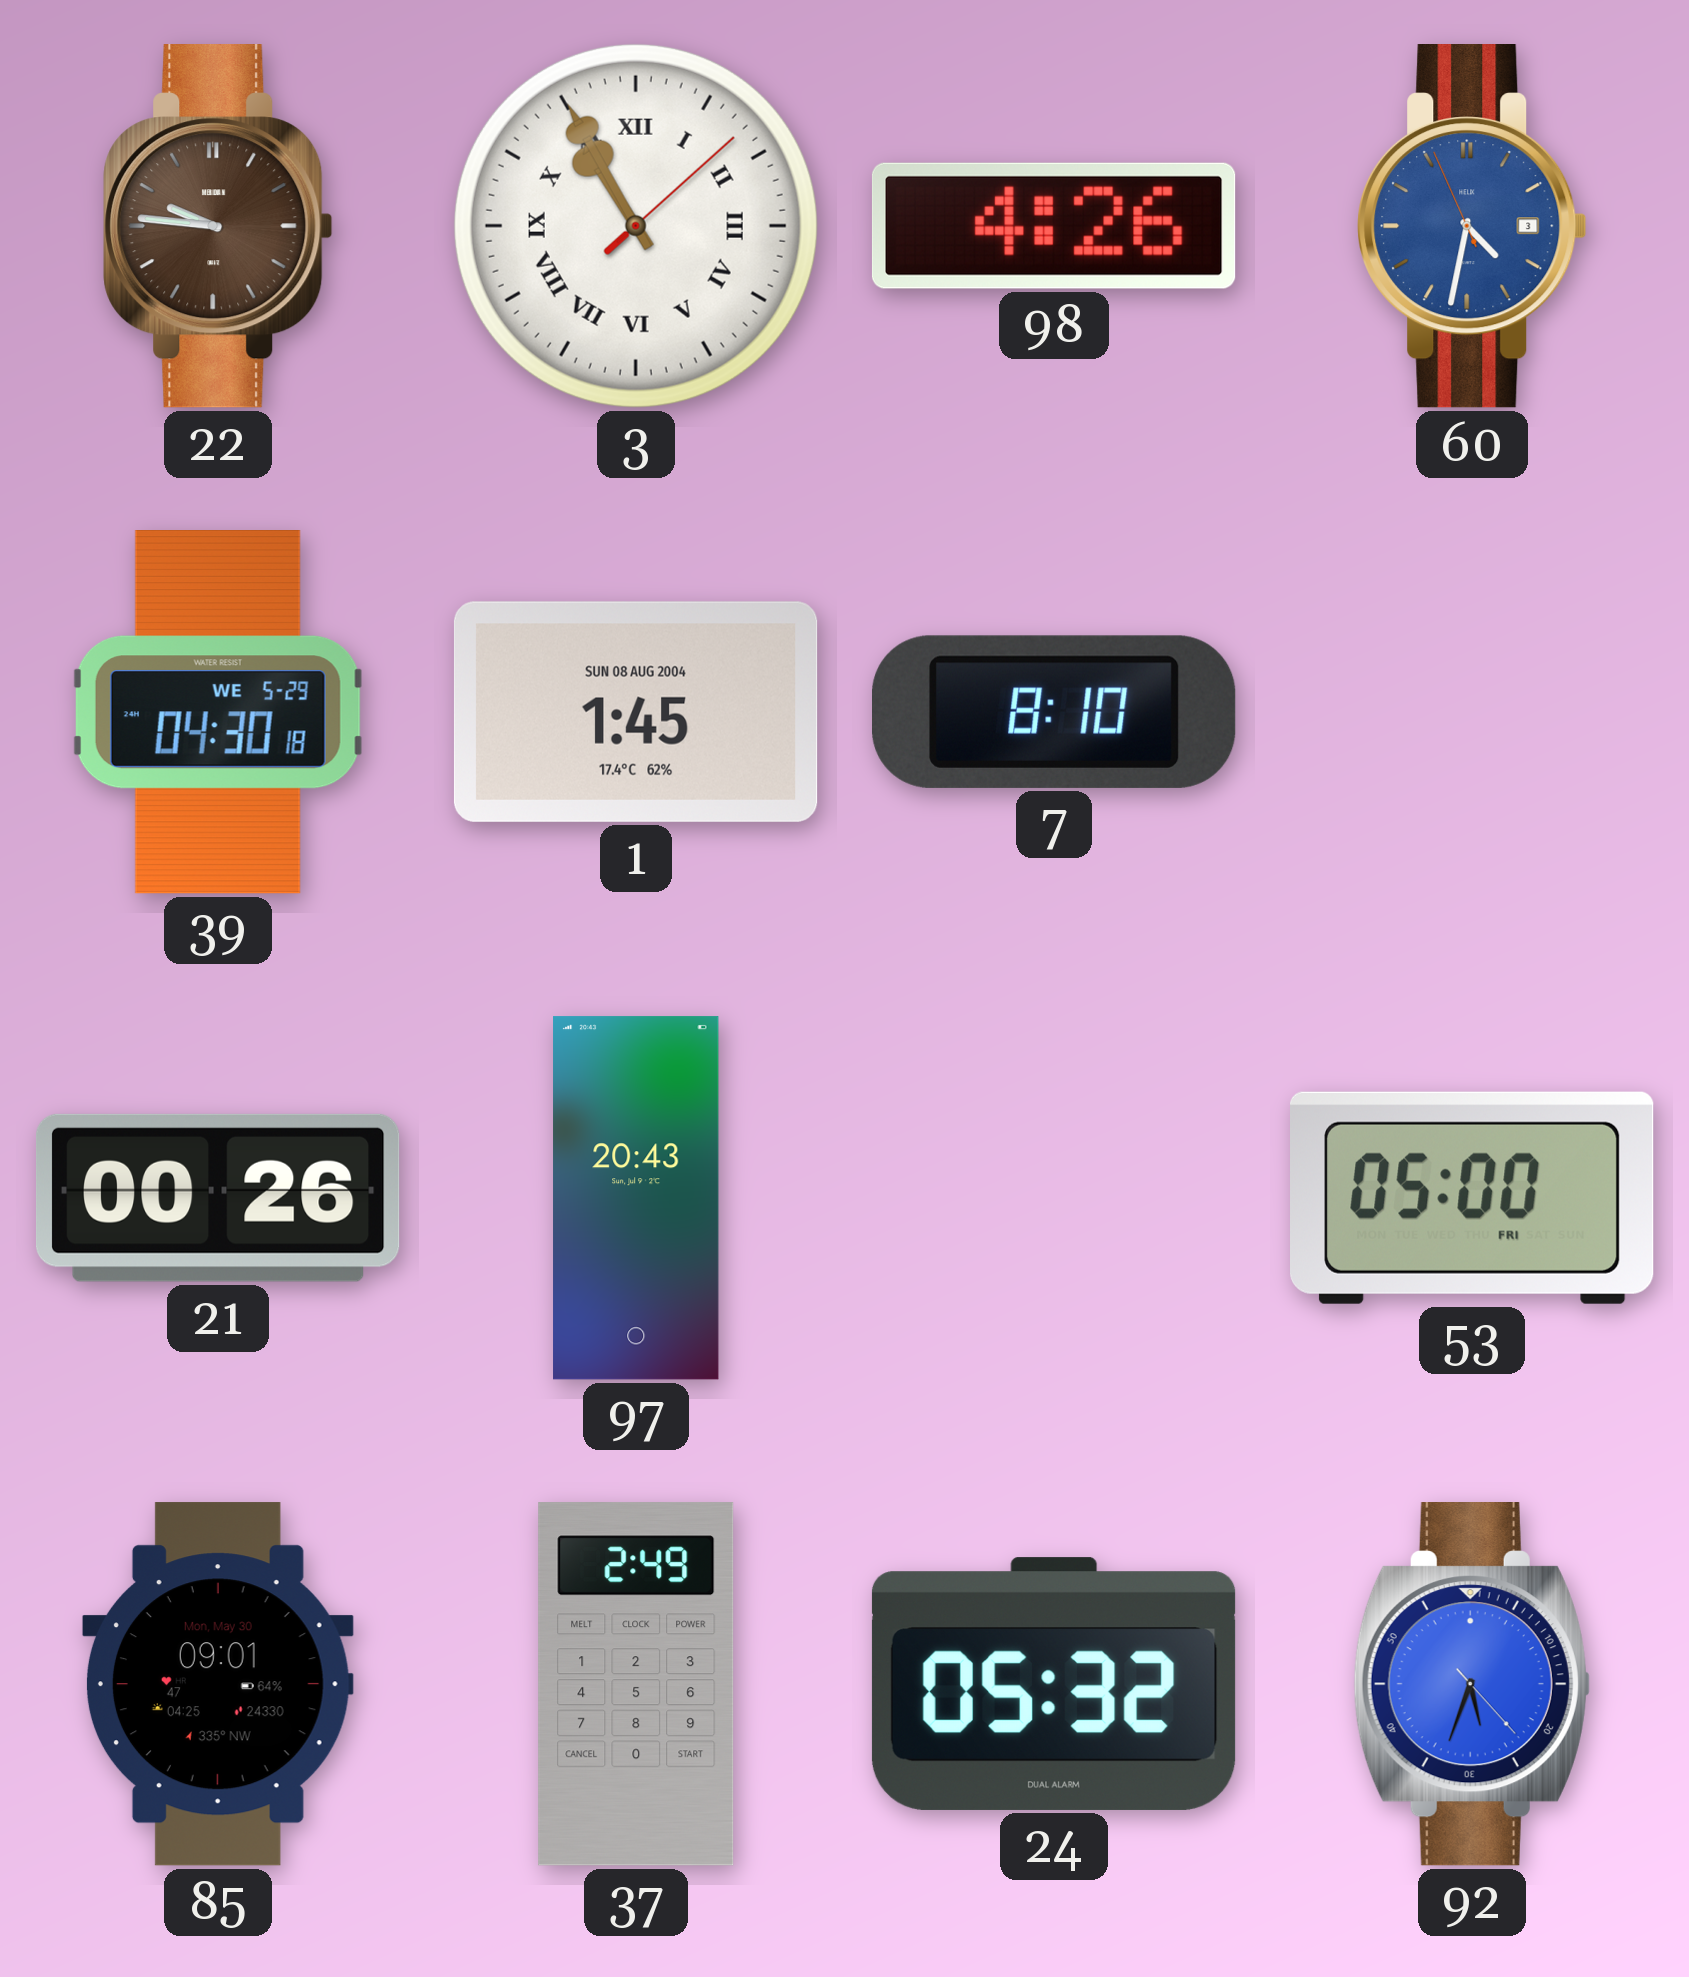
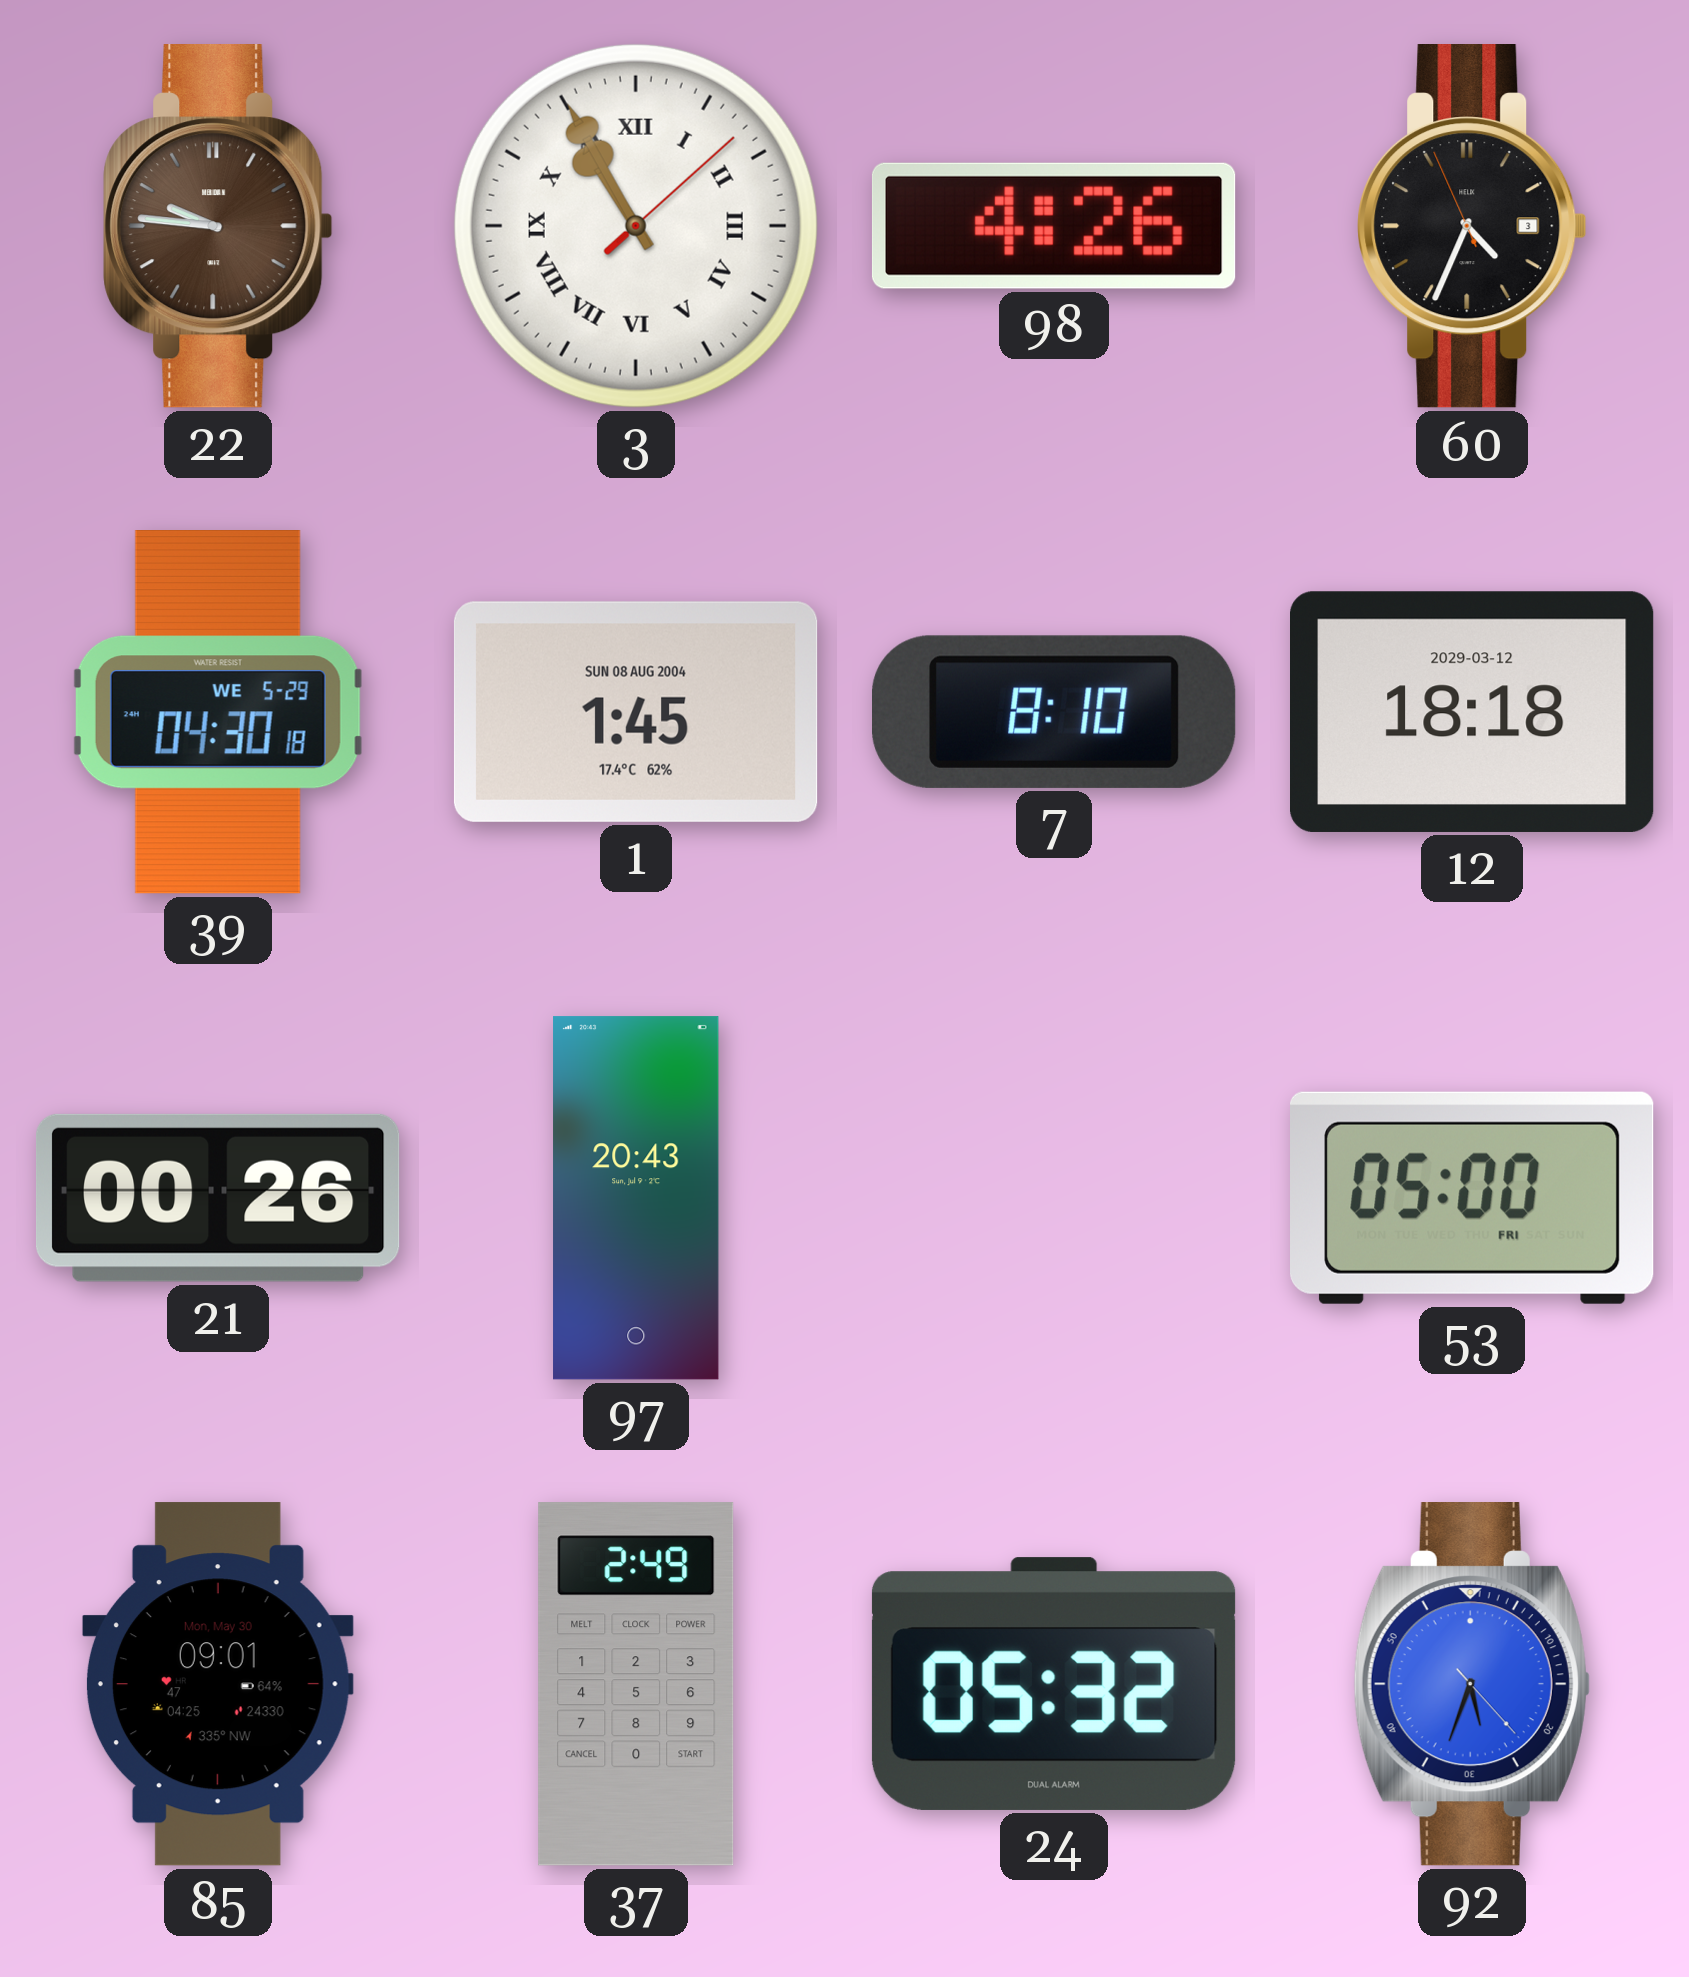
60: 4:31 -> 4:33 (1472, 227)
60 dial: blue -> black (1472, 227)
12: none -> 18:18 (1473, 712)
